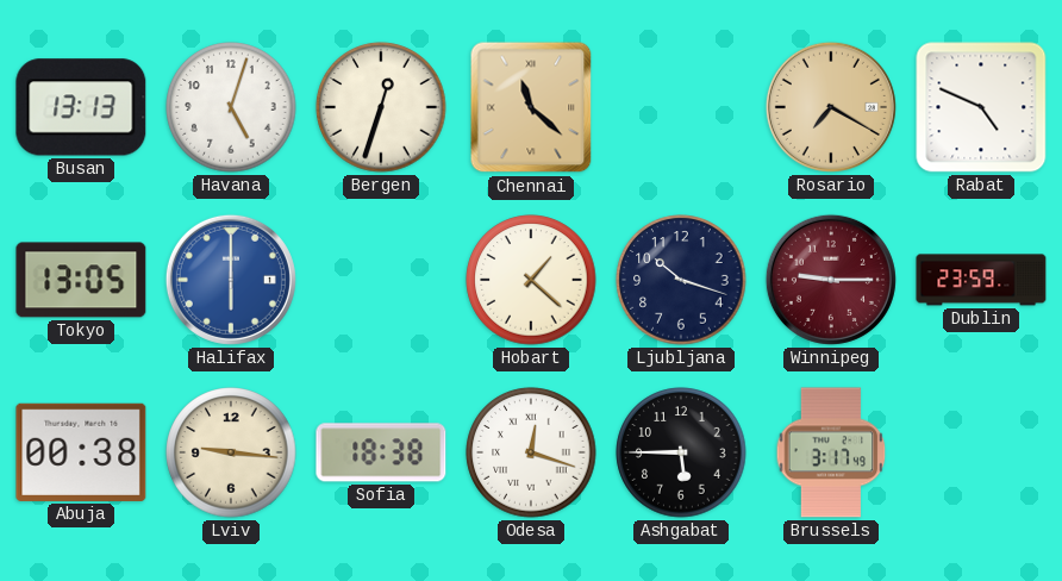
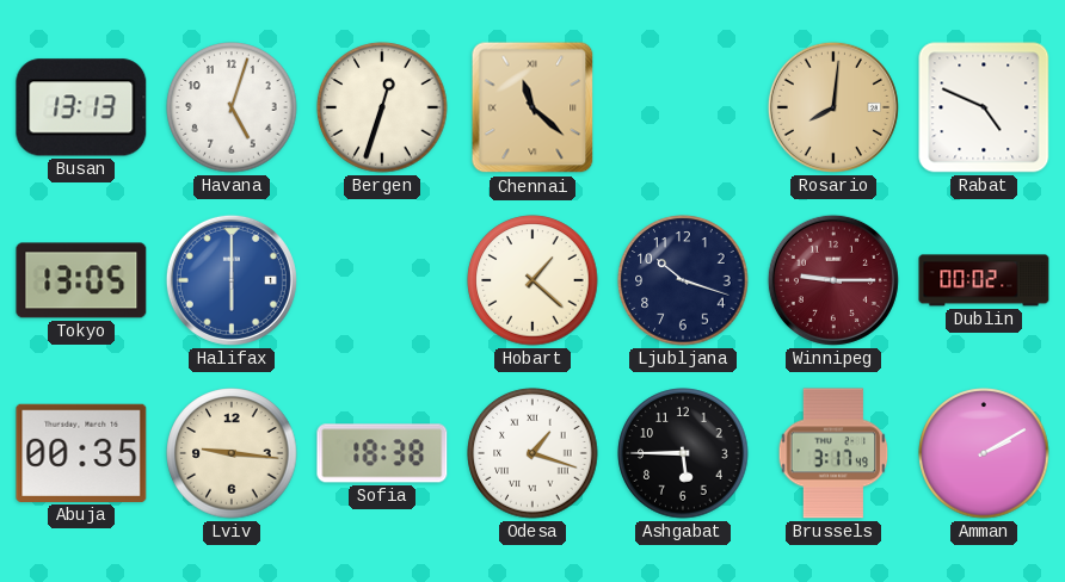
Rosario: 7:20 -> 8:01 (833, 107)
Dublin: 23:59 -> 00:02 (984, 280)
Abuja: 00:38 -> 00:35 (81, 453)
Odesa: 12:18 -> 1:18 (532, 453)
Amman: none -> 2:10 (984, 453)
